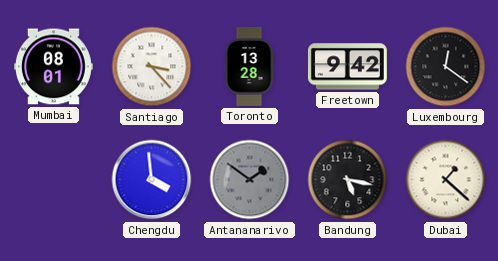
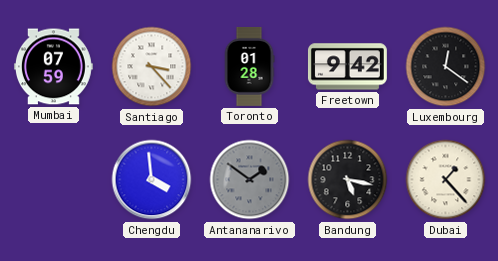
Mumbai: 08:01 -> 07:59 (53, 67)
Toronto: 13:28 -> 01:28 (249, 66)
Dubai: 1:22 -> 1:23 (446, 180)
